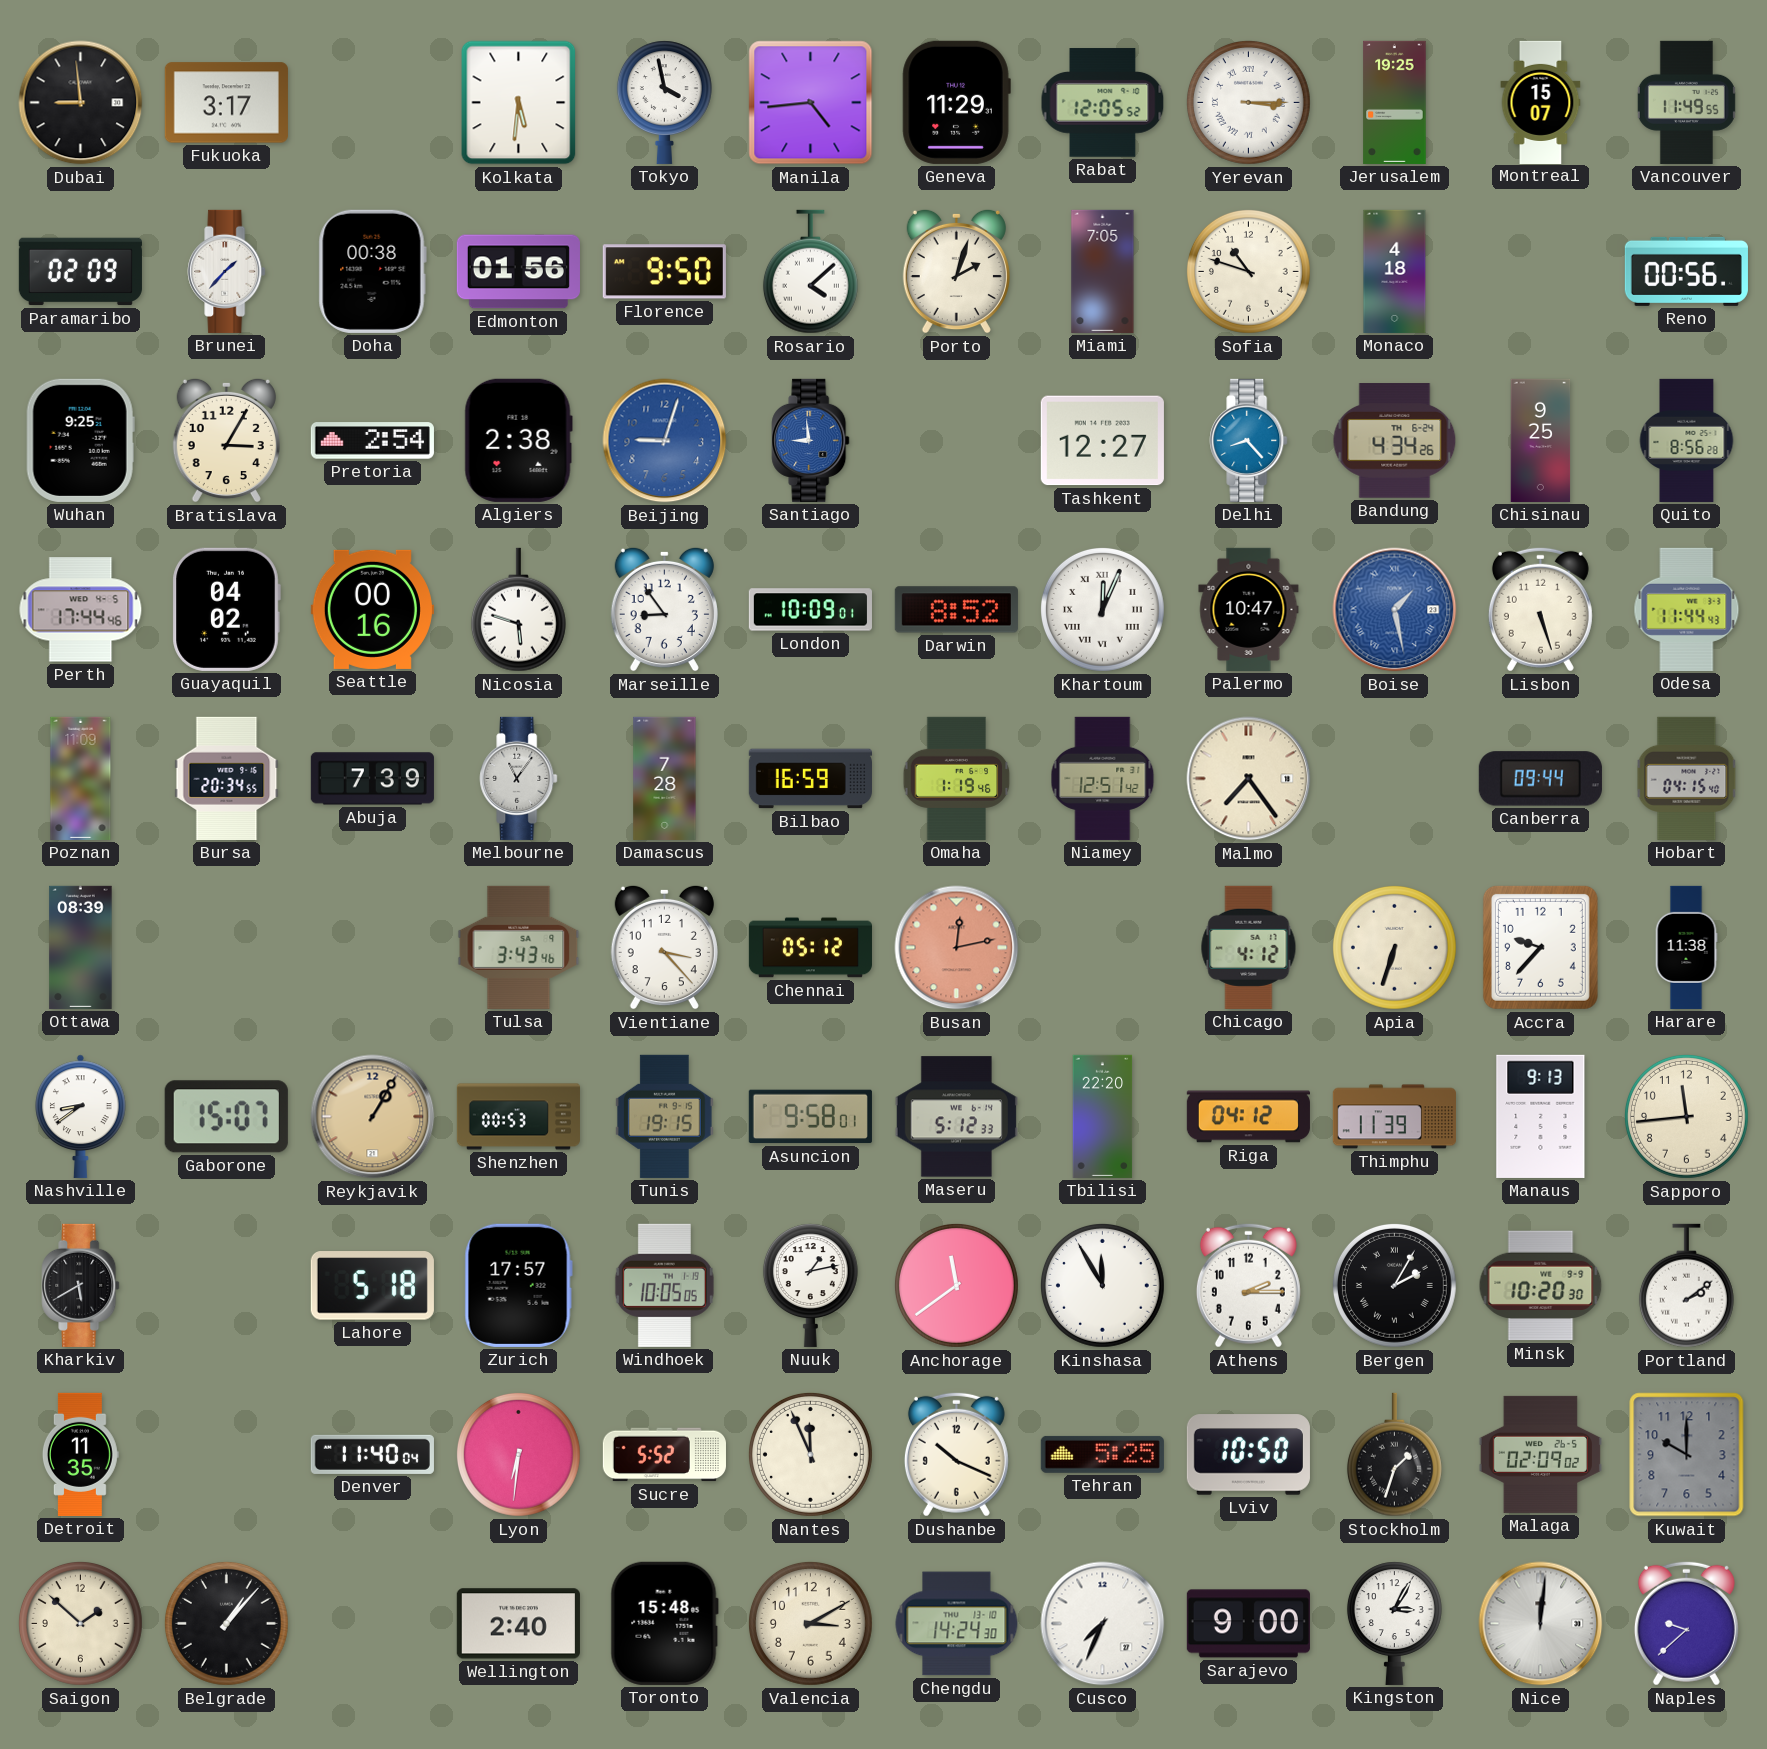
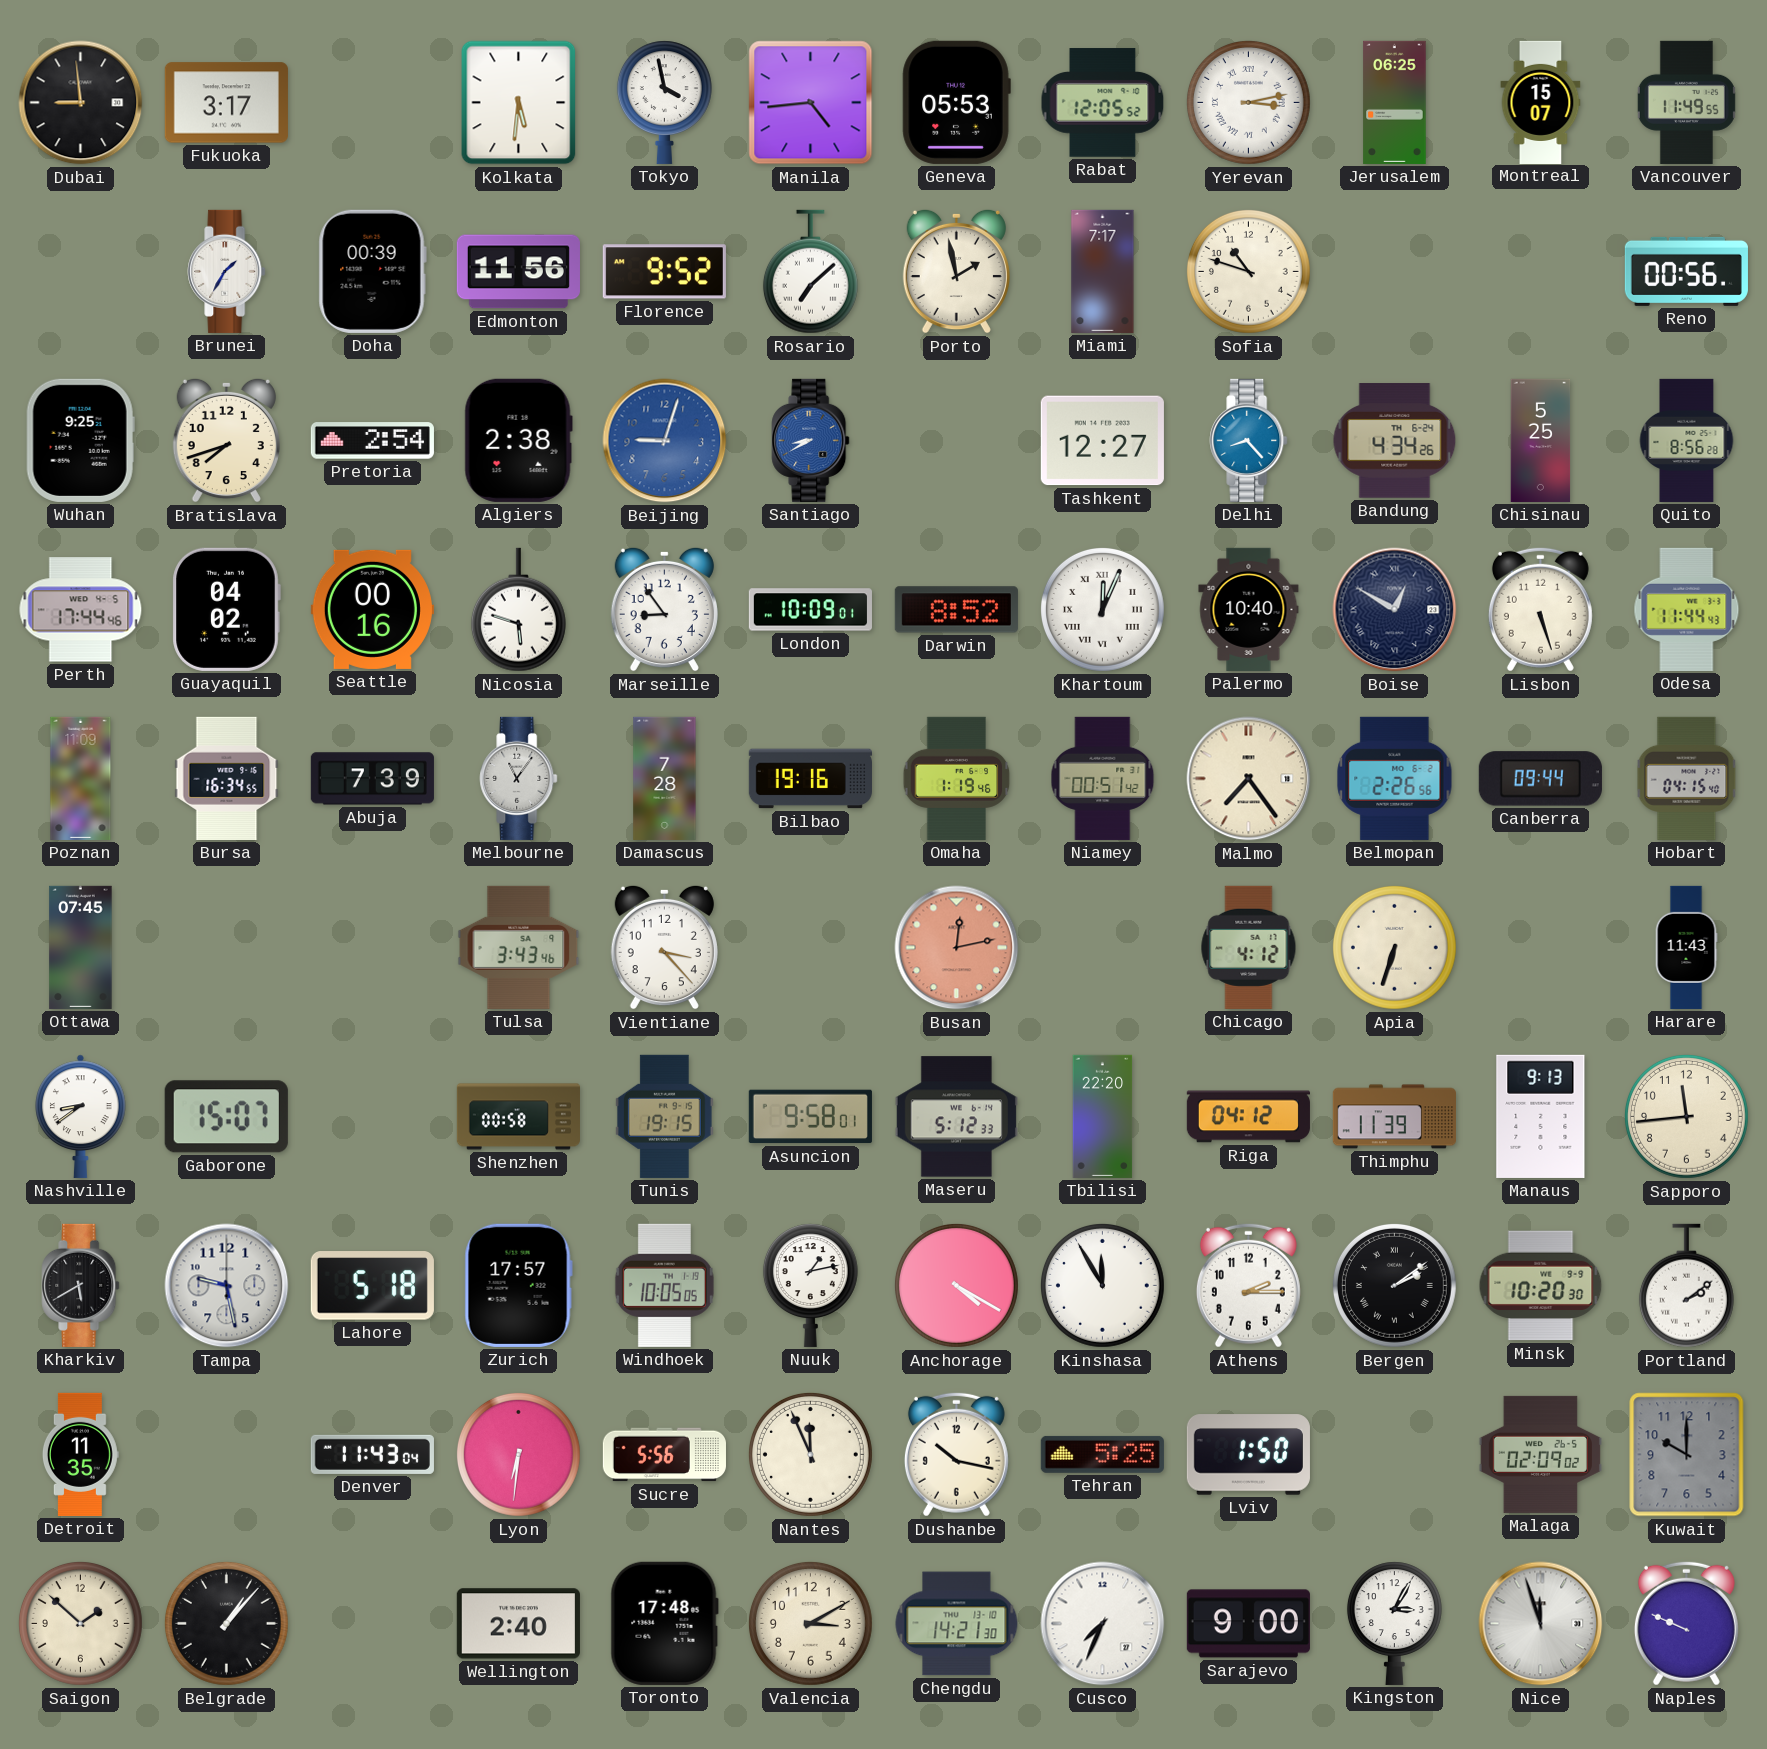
Geneva: 11:29 -> 05:53 (956, 102)
Yerevan: 3:15 -> 3:13 (1248, 102)
Jerusalem: 19:25 -> 06:25 (1395, 102)
Paramaribo: 02:09 -> none (80, 272)
Brunei: 1:37 -> 1:35 (227, 271)
Doha: 00:38 -> 00:39 (372, 271)
Edmonton: 01:56 -> 11:56 (518, 272)
Florence: 9:50 -> 9:52 (664, 272)
Rosario: 4:08 -> 7:08 (810, 272)
Porto: 2:03 -> 1:58 (956, 271)
Miami: 7:05 -> 7:17 (1103, 271)
Monaco: 4:18 -> none (1395, 271)
Bratislava: 3:05 -> 7:42 (226, 440)
Santiago: 8:59 -> 8:40 (811, 440)
Chisinau: 9:25 -> 5:25 (1541, 440)
Palermo: 10:47 -> 10:40 (1249, 609)
Boise: 1:28 -> 12:50 (1395, 610)
Boise dial: blue -> navy (1395, 610)
Bursa: 20:34 -> 16:34 (227, 778)
Bilbao: 16:59 -> 19:16 (810, 779)
Niamey: 12:51 -> 00:51 (1103, 778)
Belmopan: none -> 2:26 (1395, 778)
Ottawa: 08:39 -> 07:45 (81, 947)
Chennai: 05:12 -> none (810, 948)
Accra: 9:37 -> none (1540, 947)
Harare: 11:38 -> 11:43 (1686, 947)
Reykjavik: 1:05 -> none (373, 1117)
Shenzhen: 00:53 -> 00:58 (518, 1117)
Tampa: none -> 9:28 (227, 1286)
Anchorage: 11:39 -> 4:20 (956, 1285)
Bergen: 2:05 -> 2:09 (1394, 1285)
Denver: 11:40 -> 11:43 (372, 1454)
Sucre: 5:52 -> 5:56 (664, 1455)
Dushanbe: 10:19 -> 10:17 (956, 1454)
Lviv: 10:50 -> 1:50 (1248, 1455)
Stockholm: 1:33 -> none (1394, 1455)
Toronto: 15:48 -> 17:48 (664, 1623)
Chengdu: 14:24 -> 14:21 (957, 1624)
Nice: 12:01 -> 11:57 (1541, 1624)
Naples: 9:38 -> 9:49 (1686, 1623)
